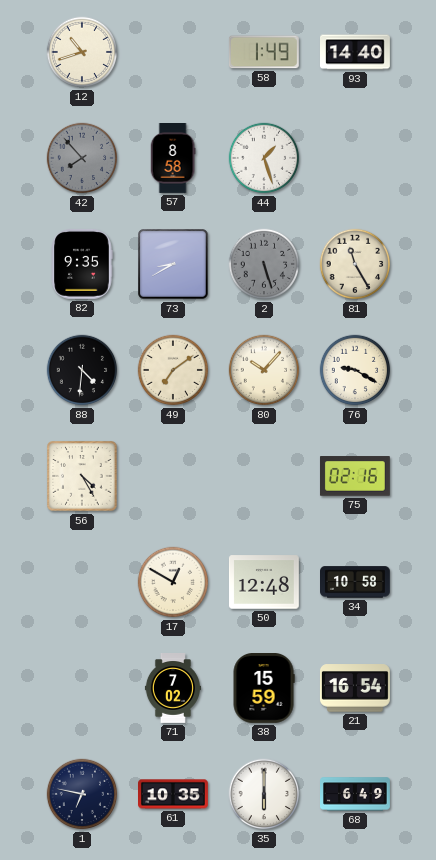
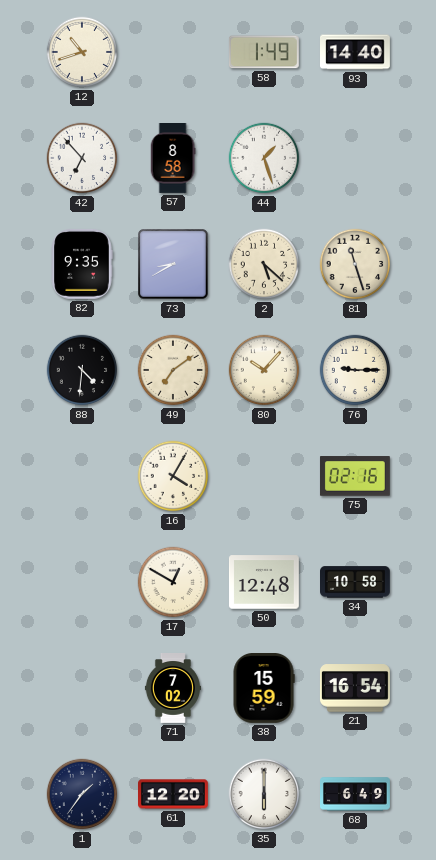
42: 7:53 -> 6:53 (82, 158)
42 dial: grey -> white (82, 158)
2: 5:27 -> 5:22 (264, 264)
2 dial: grey -> cream (264, 264)
81: 11:25 -> 11:27 (355, 264)
76: 9:20 -> 9:15 (355, 370)
56: 4:25 -> none (82, 476)
16: none -> 4:05 (173, 476)
1: 6:47 -> 1:36 (82, 794)
61: 10:35 -> 12:20 (174, 794)
